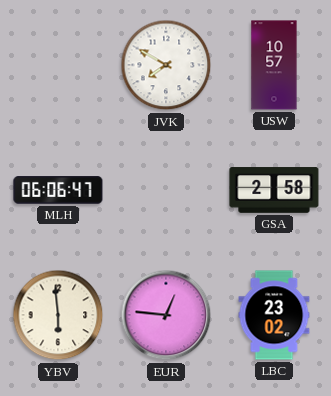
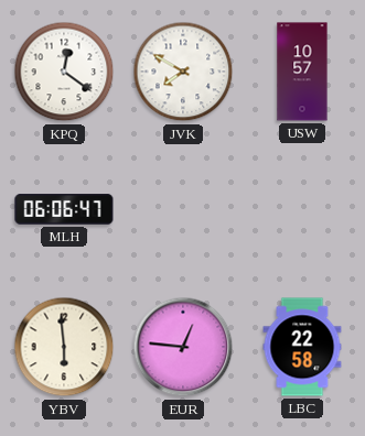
KPQ: none -> 12:21 (64, 72)
GSA: 2:58 -> none (274, 190)
LBC: 23:02 -> 22:58 (302, 347)
